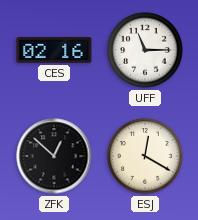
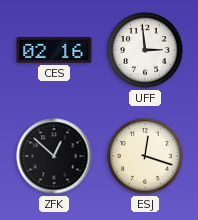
UFF: 11:15 -> 2:59 (145, 50)
ESJ: 12:20 -> 12:18 (145, 156)
